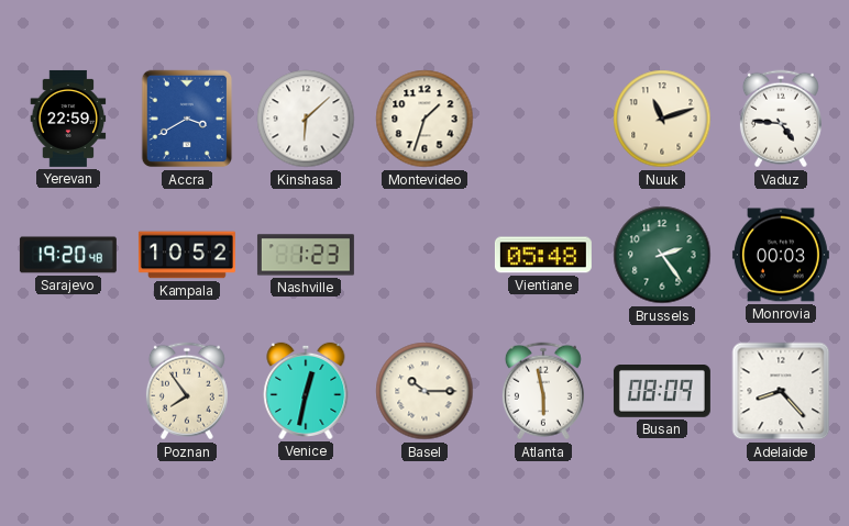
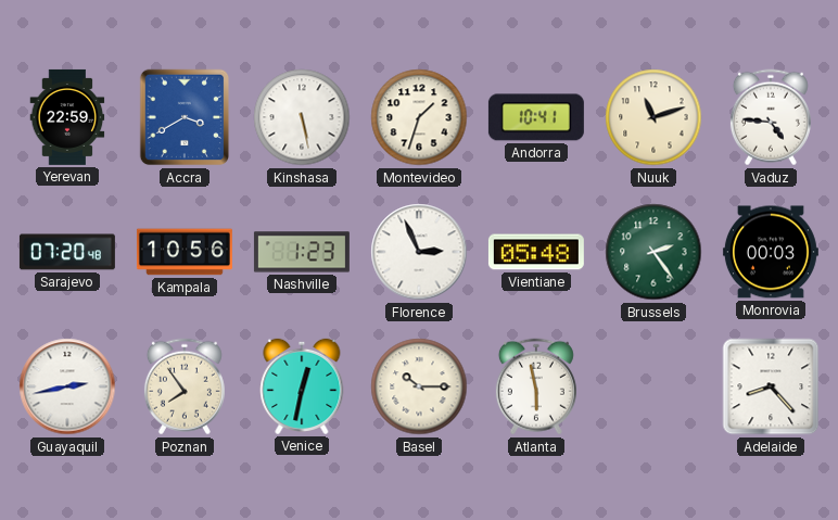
Kinshasa: 6:08 -> 5:28 (302, 117)
Andorra: none -> 10:41 (536, 117)
Sarajevo: 19:20 -> 07:20 (67, 252)
Kampala: 10:52 -> 10:56 (185, 252)
Florence: none -> 2:56 (419, 252)
Guayaquil: none -> 2:43 (67, 386)
Busan: 08:09 -> none (662, 392)
